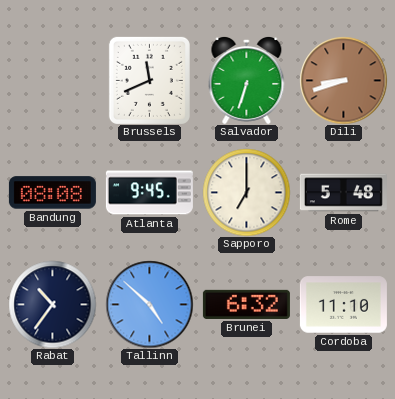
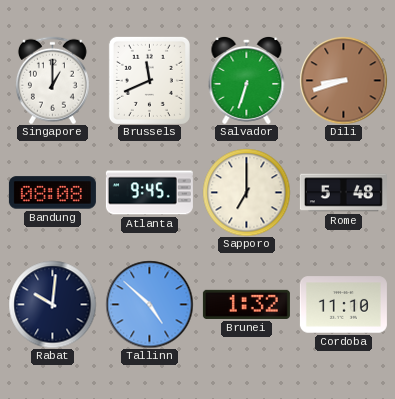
Singapore: none -> 1:00 (52, 80)
Rabat: 10:36 -> 10:01 (52, 304)
Brunei: 6:32 -> 1:32 (246, 304)
